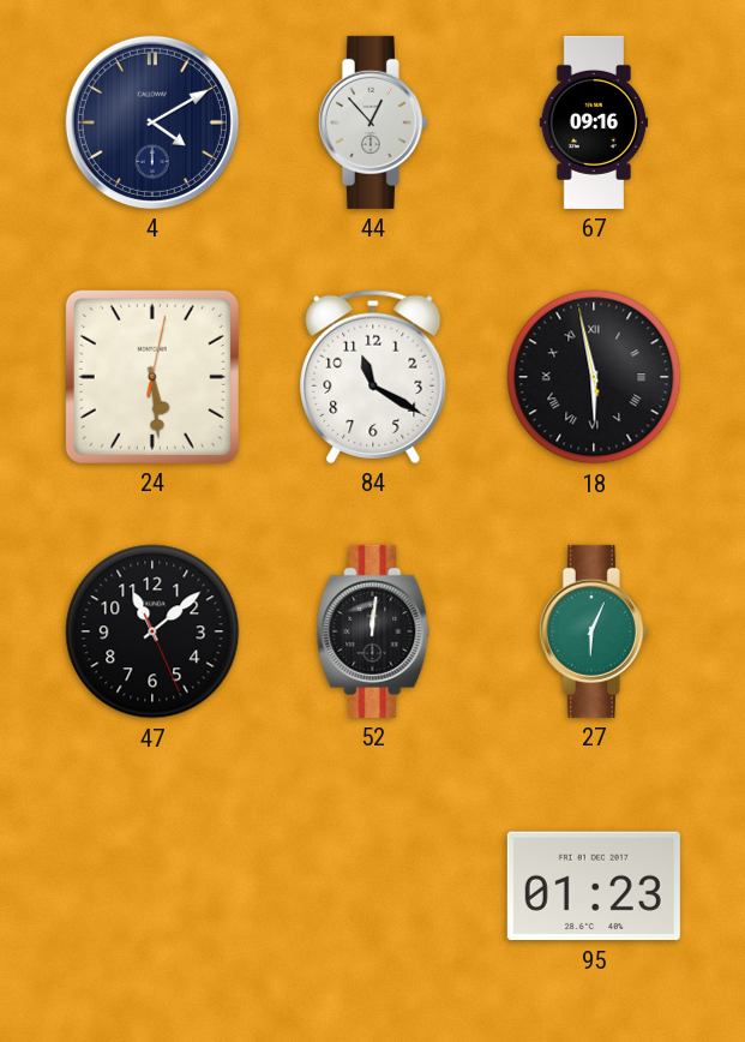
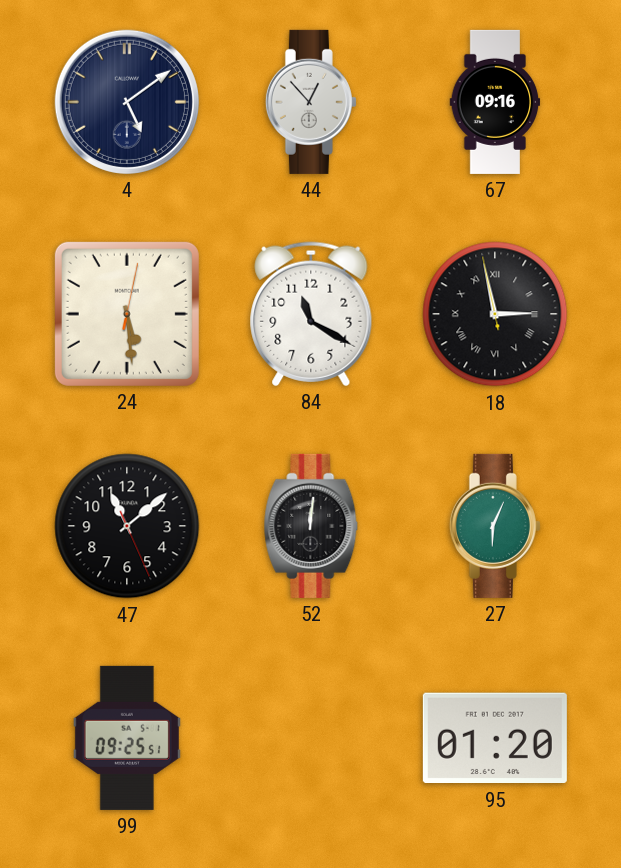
4: 4:10 -> 5:09 (127, 102)
18: 5:57 -> 2:57 (495, 314)
99: none -> 09:25 (127, 738)
95: 01:23 -> 01:20 (495, 738)
